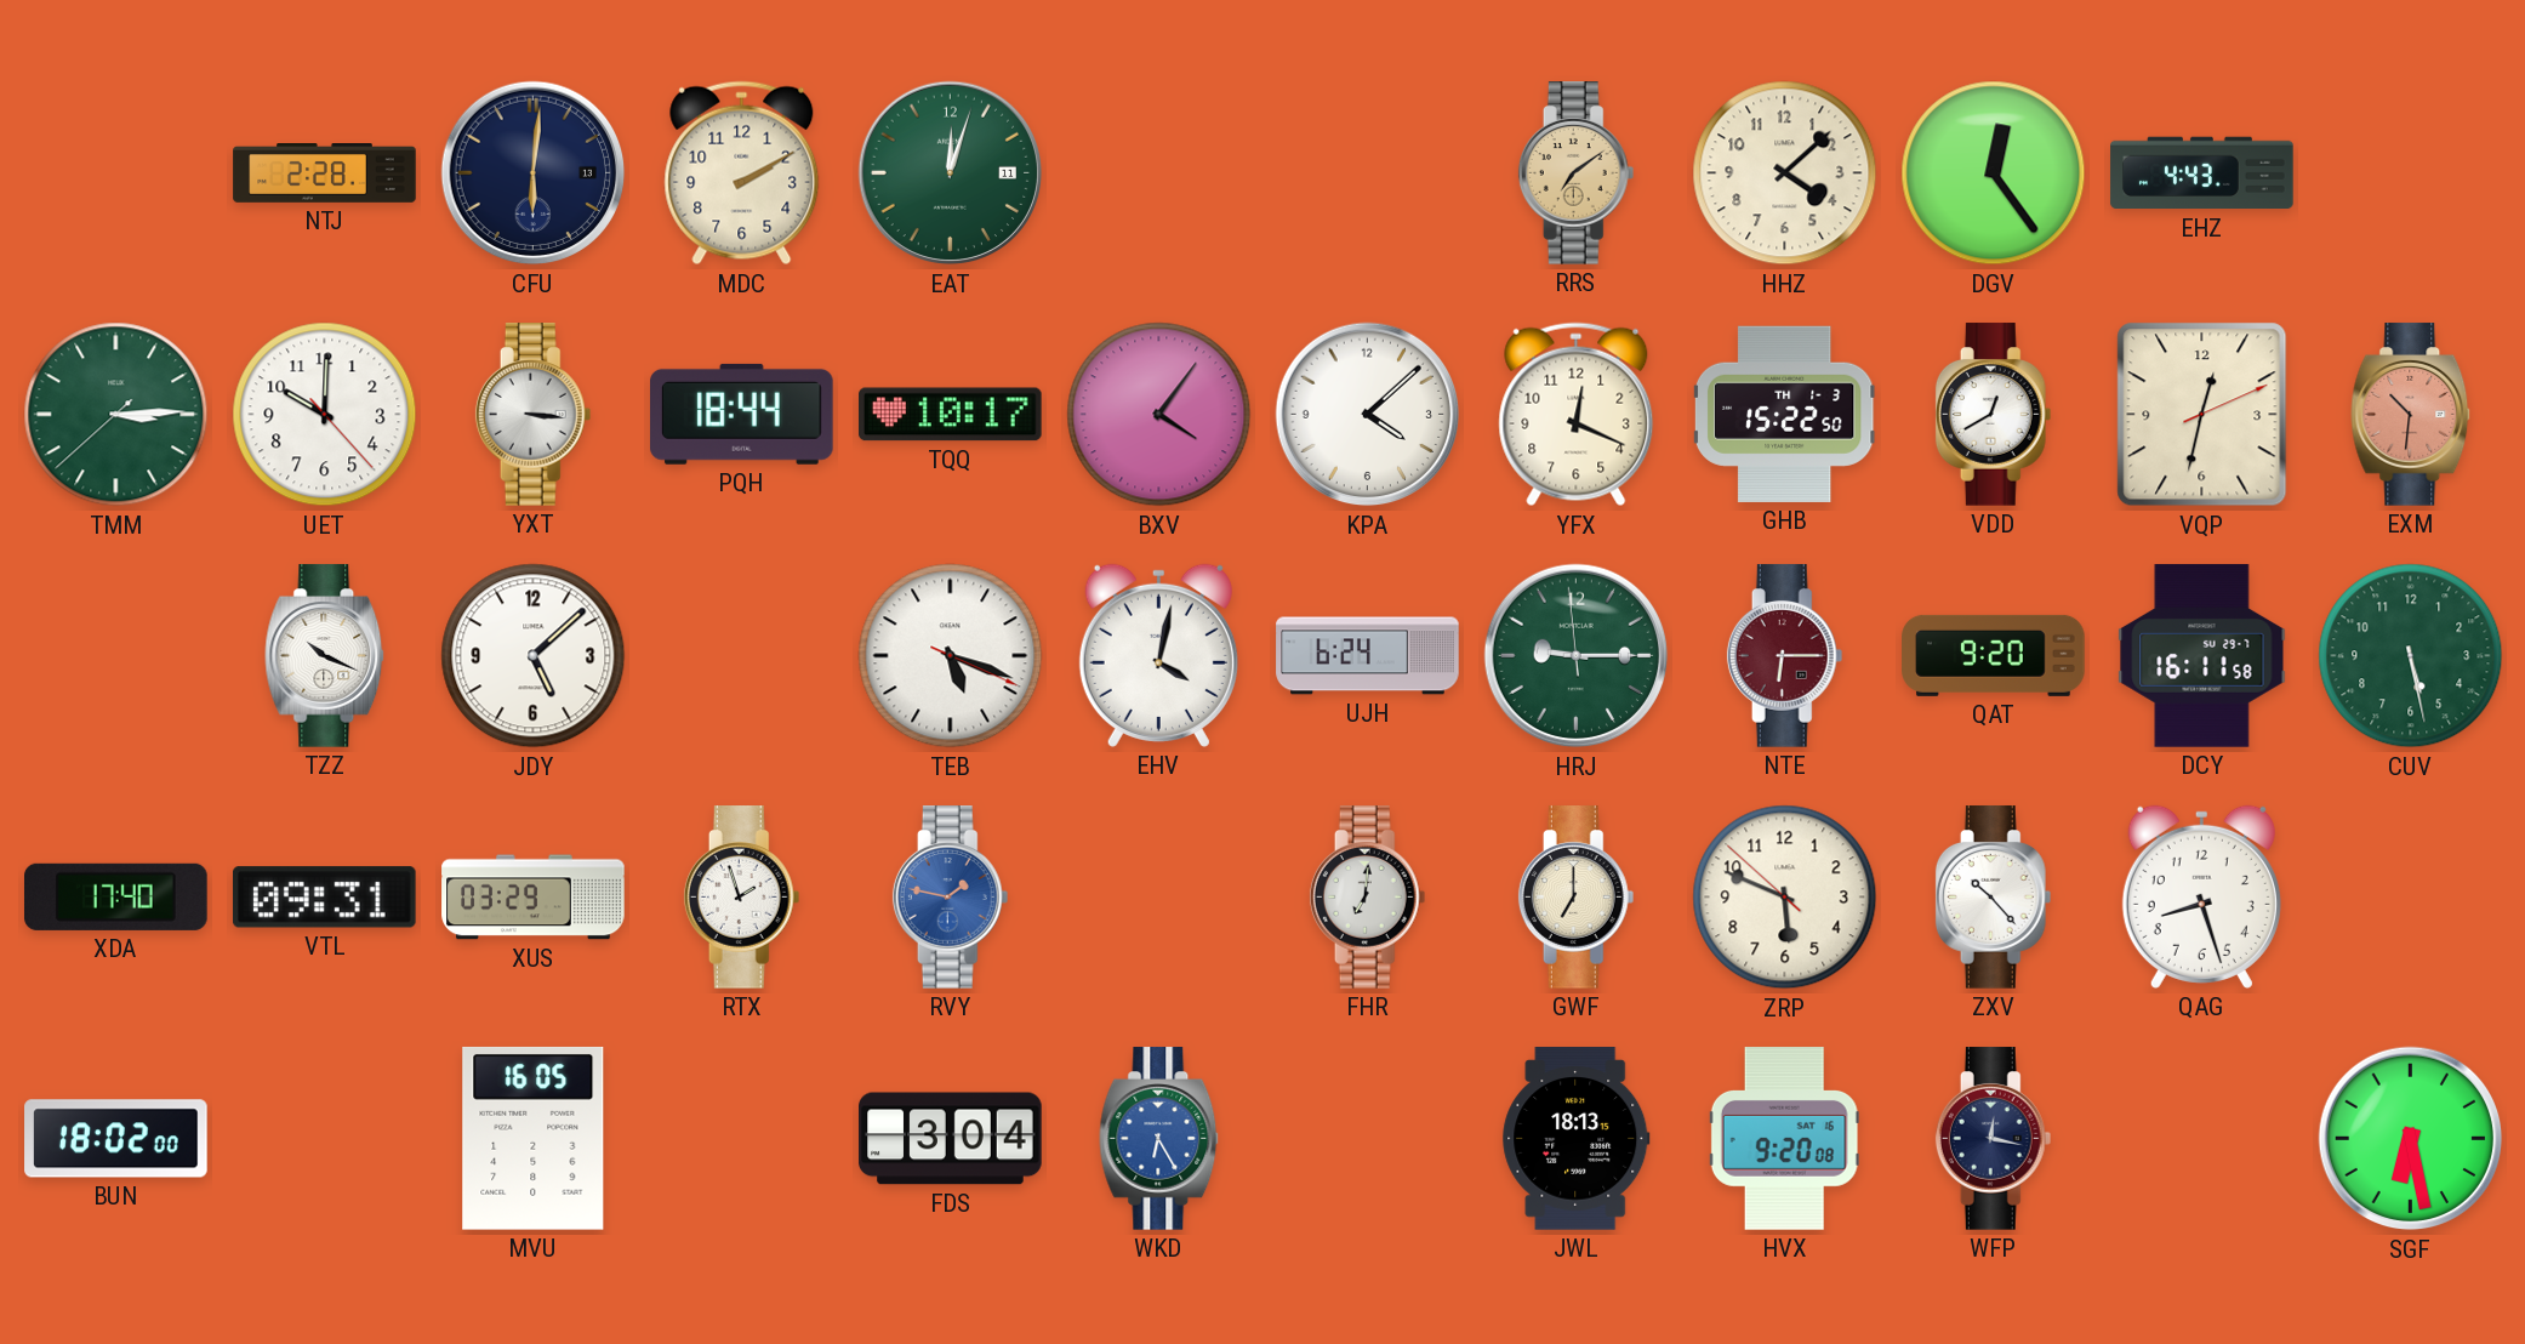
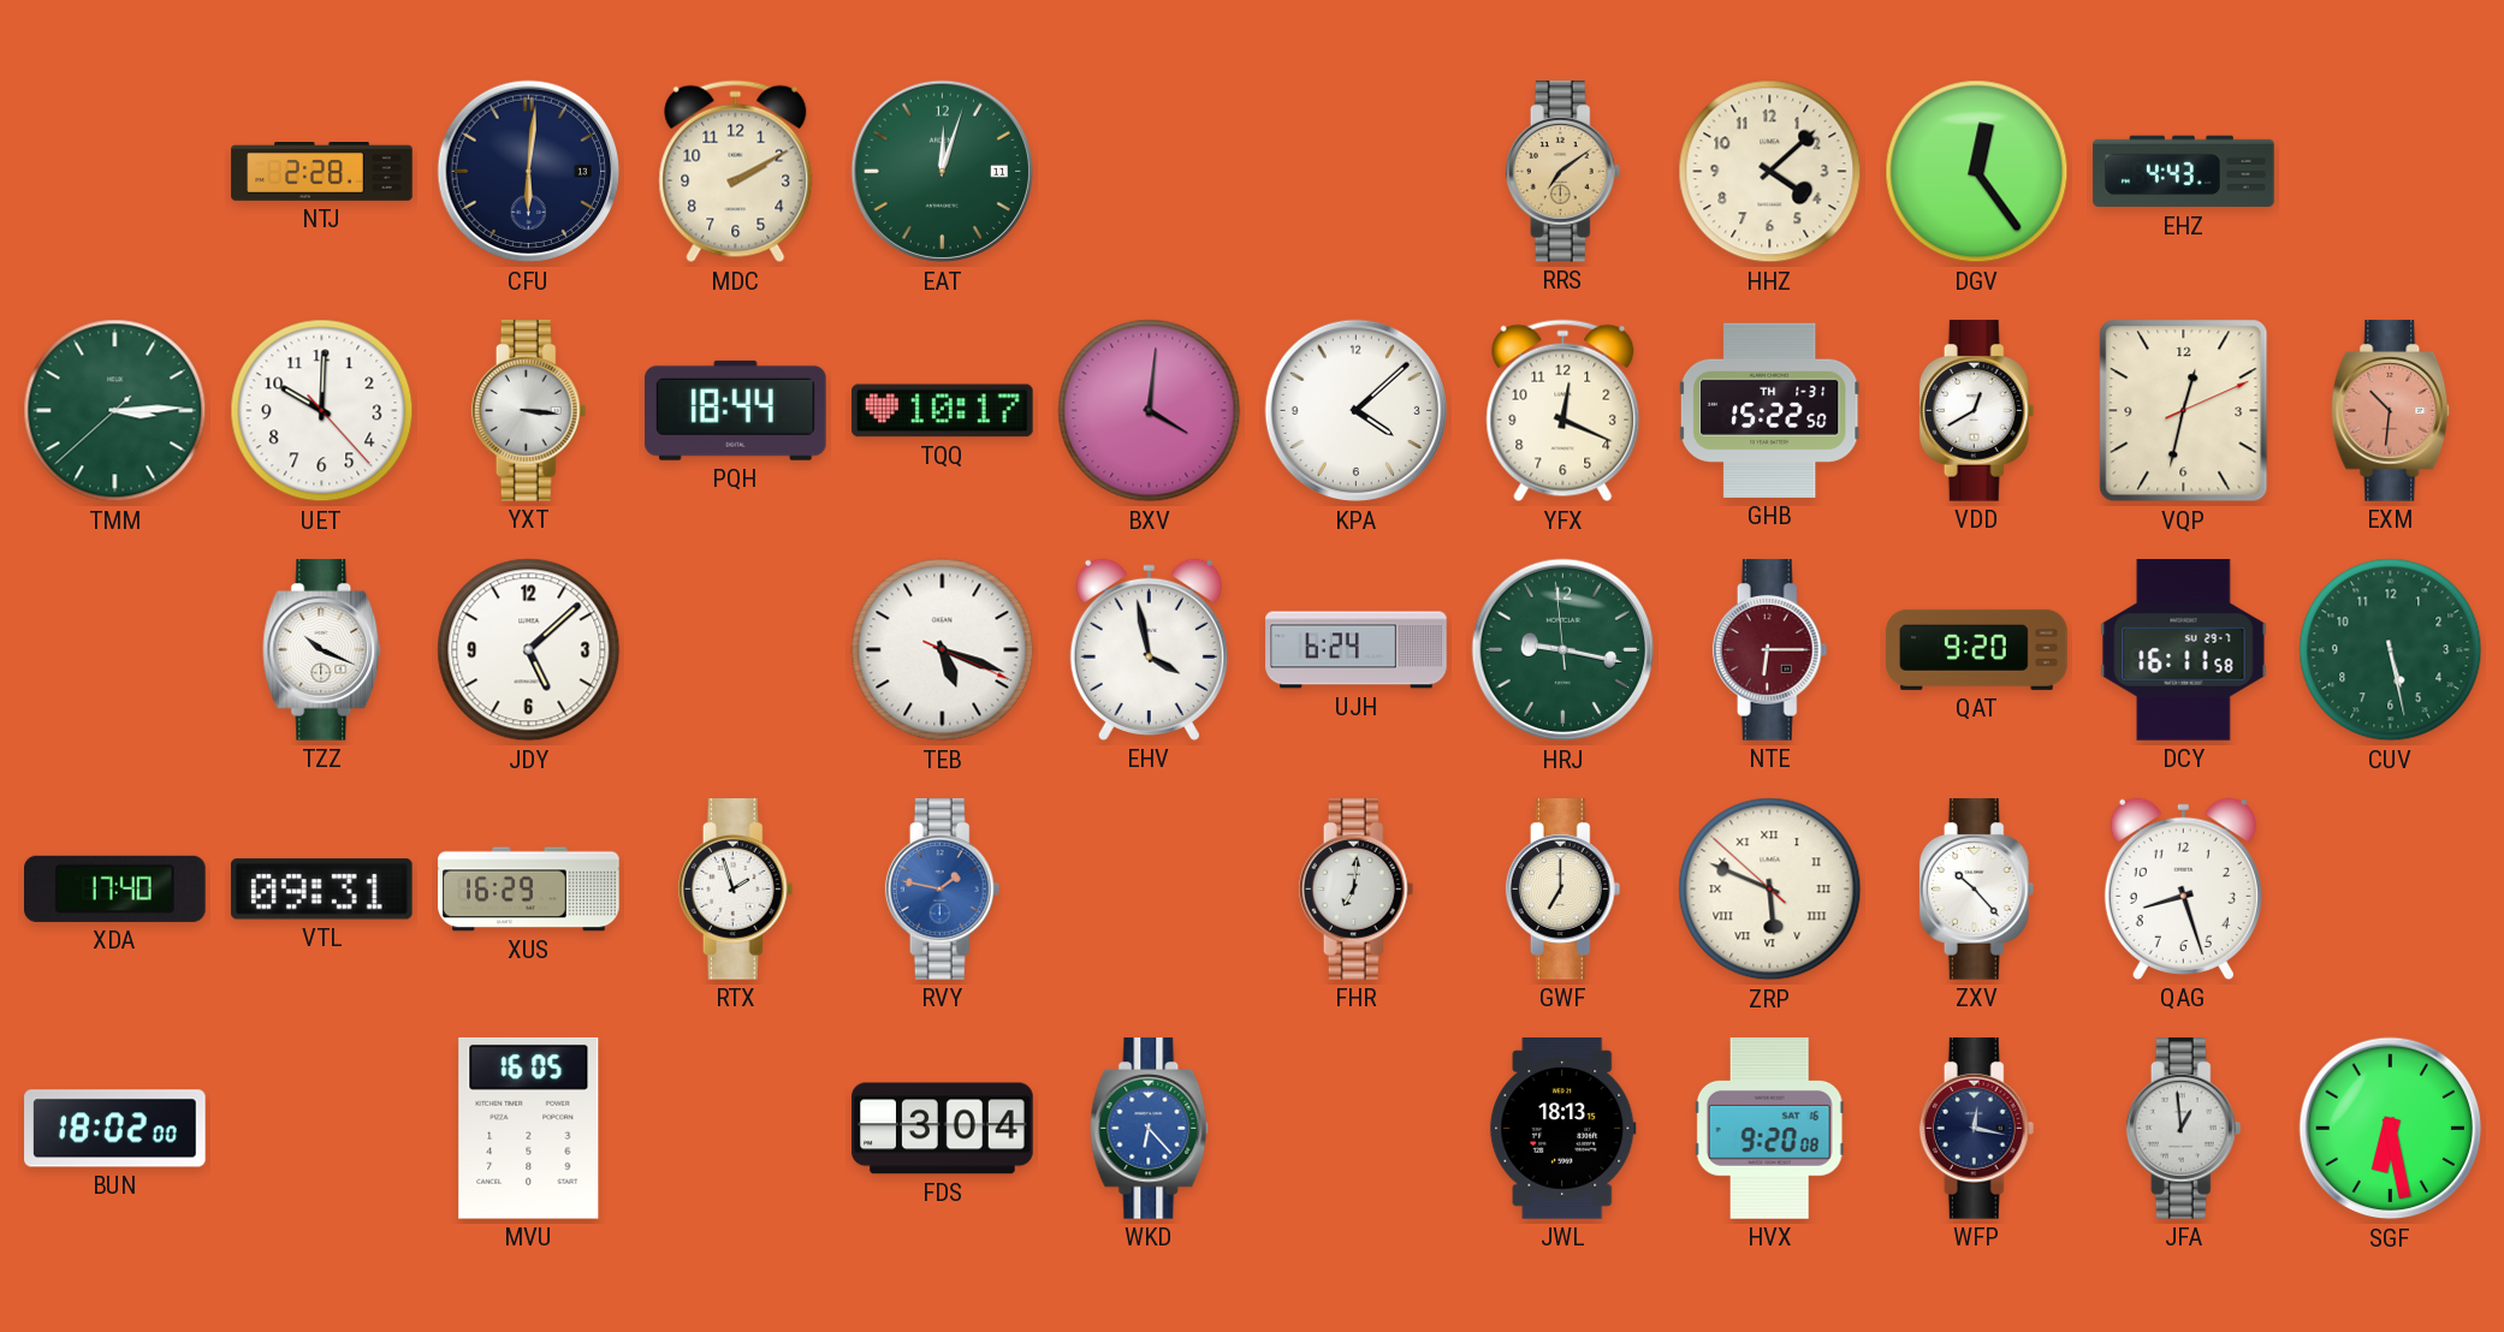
BXV: 4:06 -> 4:01 (1150, 411)
GHB date: TH 1-3 -> TH 1-31 (1770, 410)
EHV: 4:02 -> 3:58 (1149, 649)
HRJ: 9:14 -> 9:16 (1563, 650)
XUS: 03:29 -> 16:29 (529, 890)
ZRP numerals: Arabic -> Roman (1770, 890)
WKD: 6:25 -> 6:23 (1150, 1129)
JFA: none -> 12:59 (2184, 1129)
